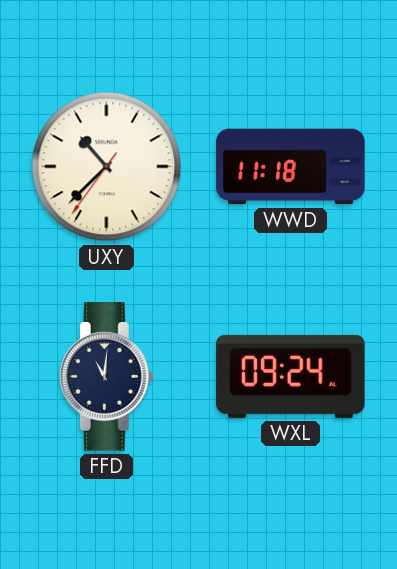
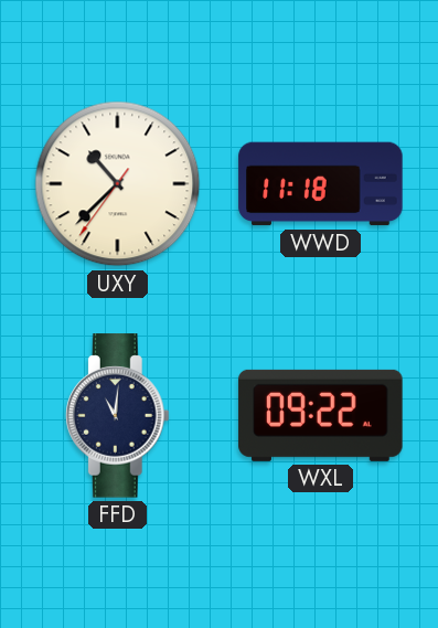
WXL: 09:24 -> 09:22 (321, 415)
